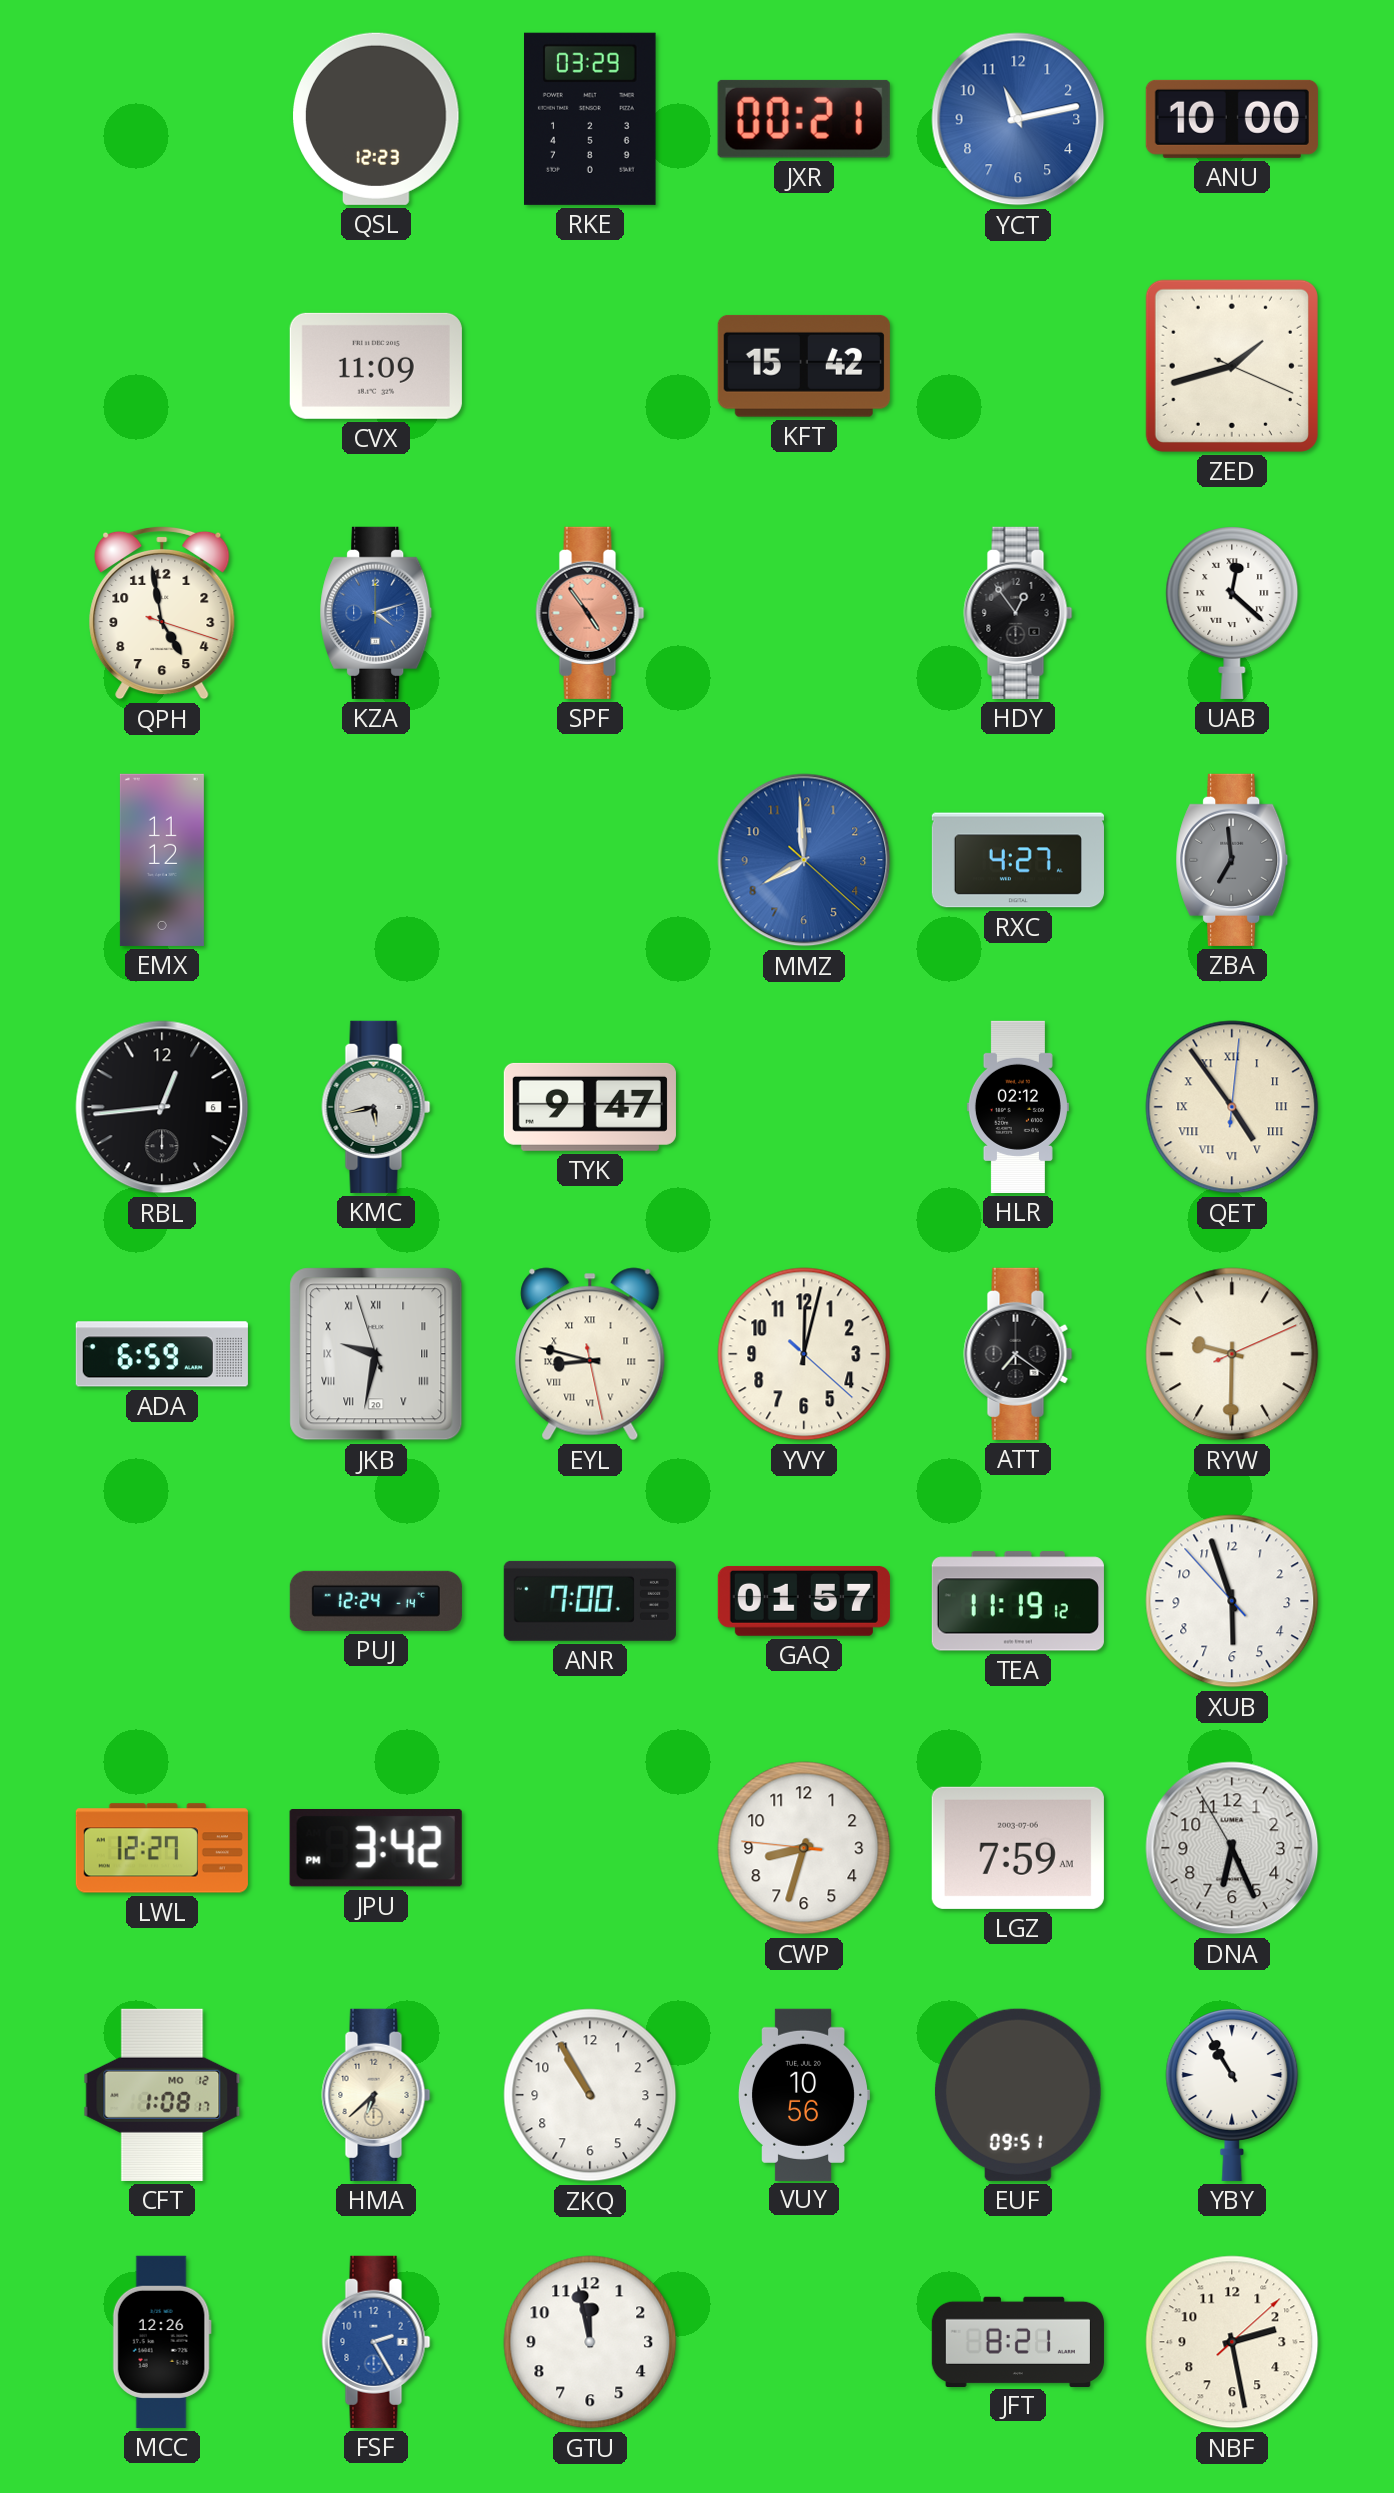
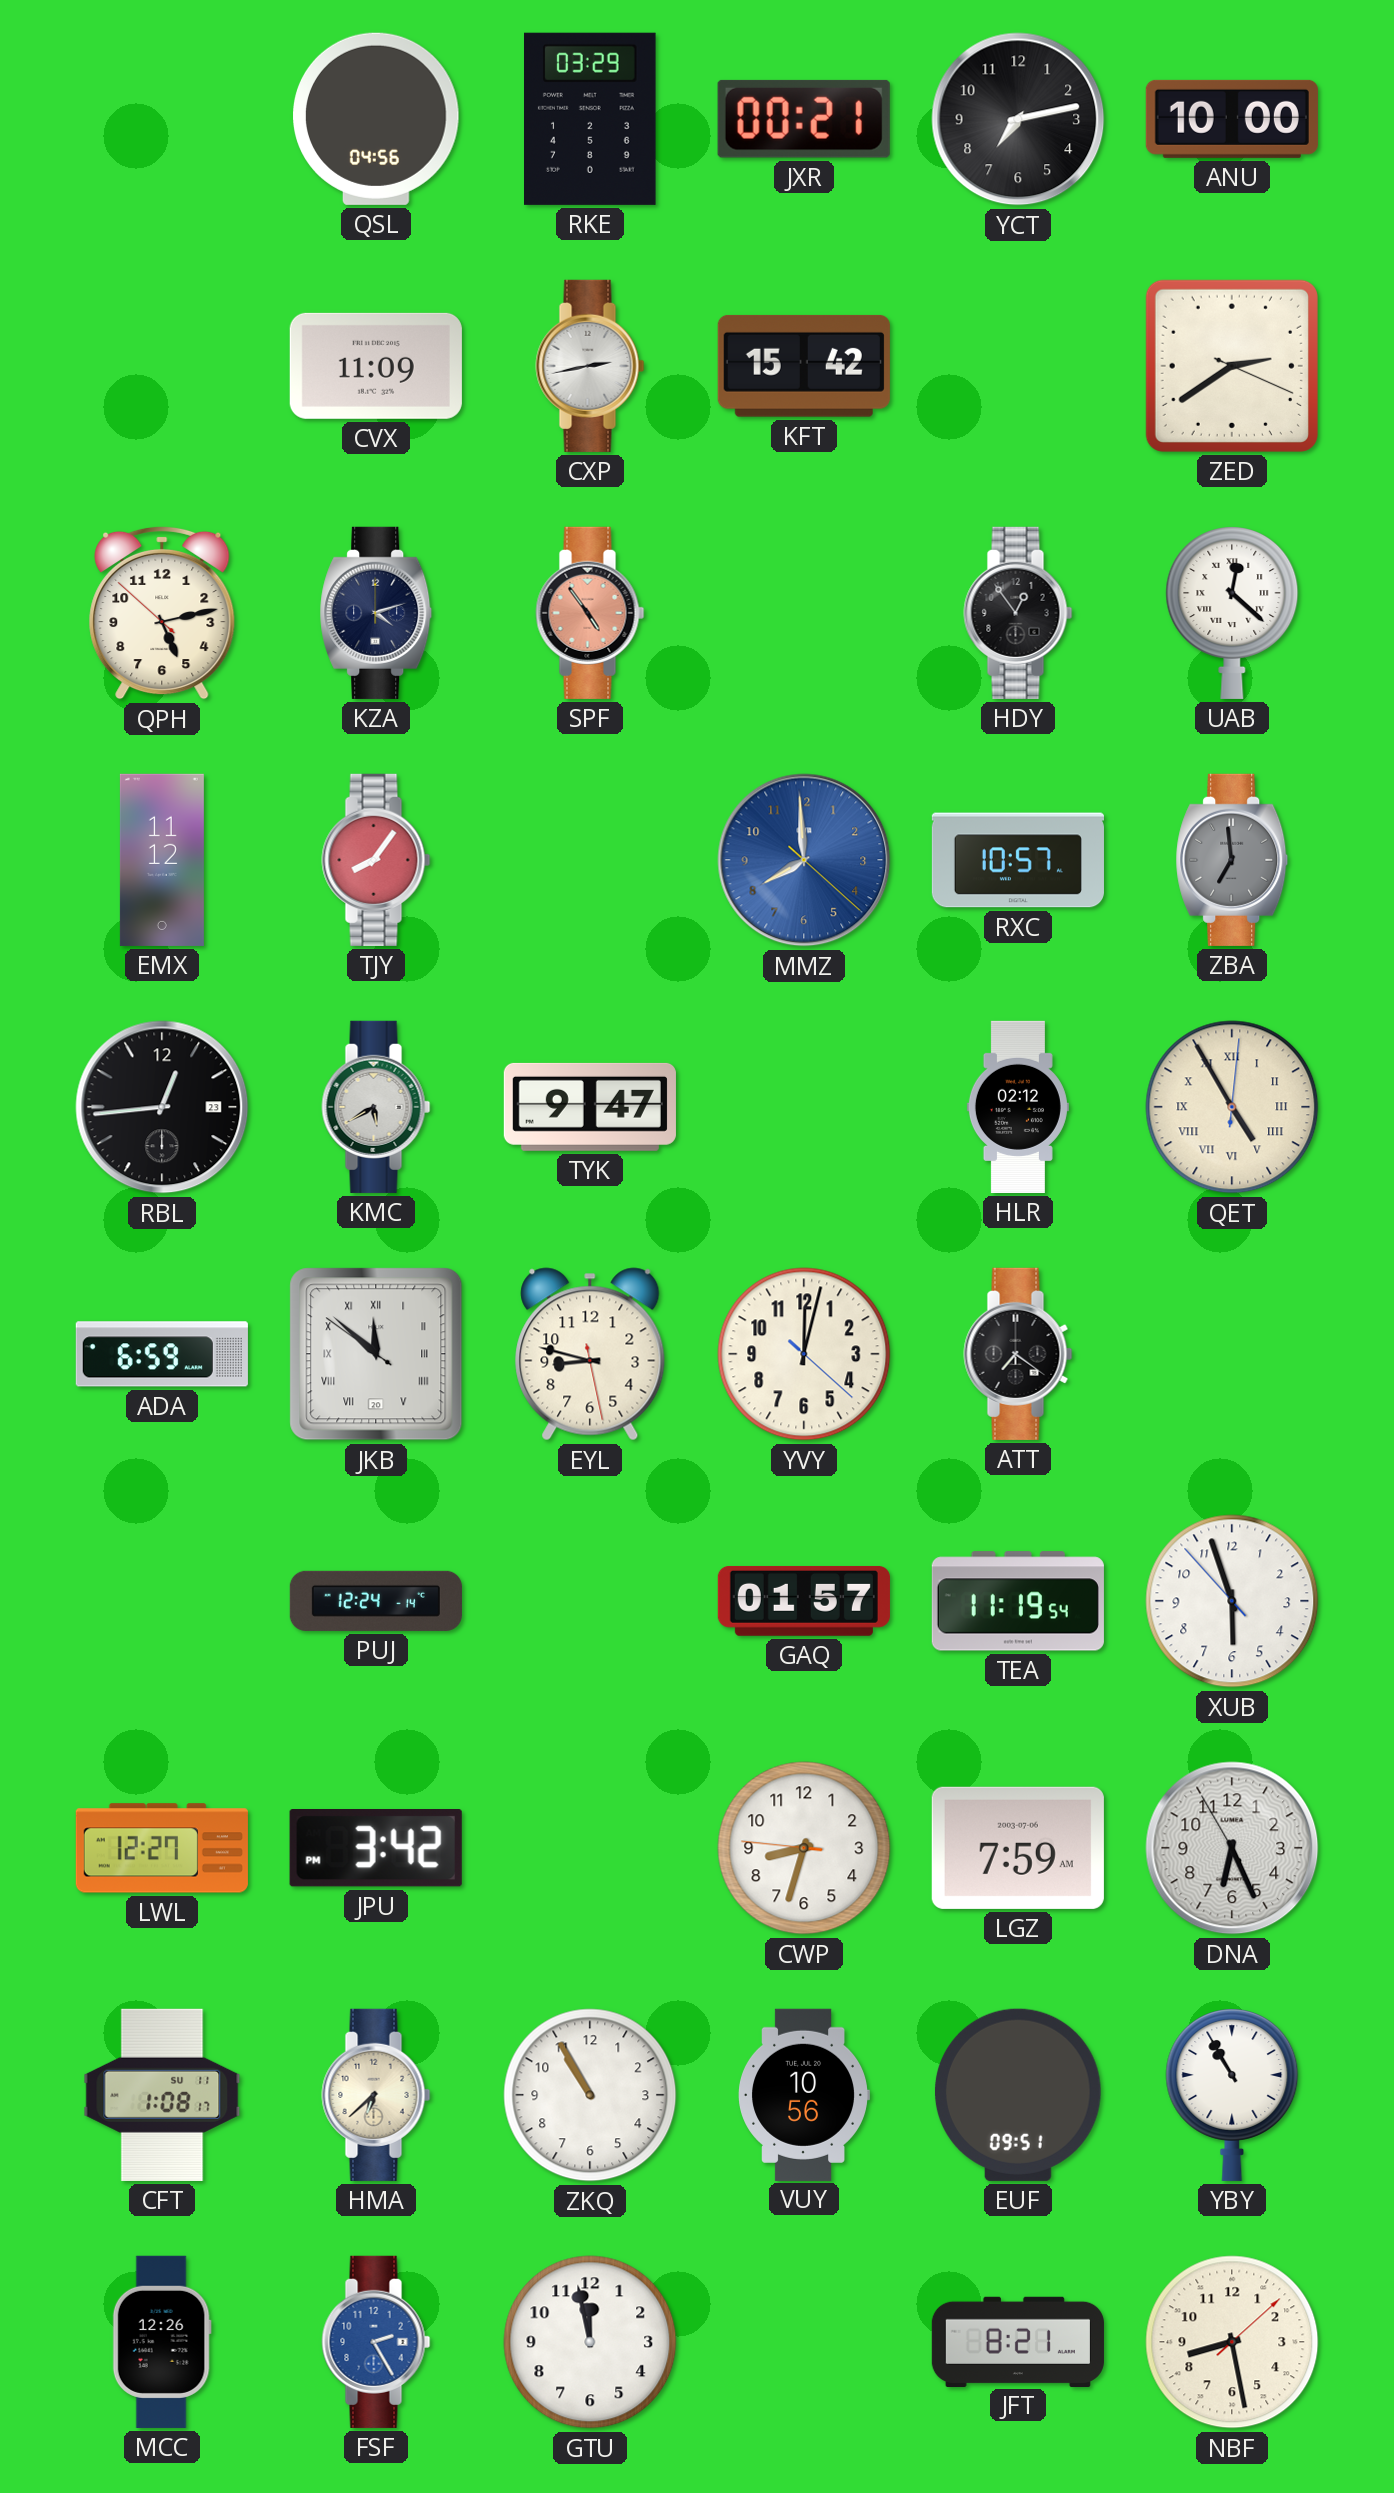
QSL: 12:23 -> 04:56 (376, 119)
YCT: 11:13 -> 7:13 (1018, 119)
YCT dial: blue -> black (1018, 119)
CXP: none -> 2:43 (590, 366)
ZED: 1:42 -> 2:39 (1232, 366)
QPH: 4:58 -> 5:12 (162, 613)
KZA dial: blue -> navy (376, 613)
TJY: none -> 8:06 (376, 860)
RXC: 4:27 -> 10:57 (1018, 860)
RBL date: 6 -> 23 (162, 1107)
KMC: 5:43 -> 5:40 (376, 1107)
QET: 4:54 -> 4:55 (1232, 1107)
JKB: 9:31 -> 11:51 (376, 1354)
EYL numerals: Roman -> Arabic (590, 1354)
RYW: 9:30 -> none (1232, 1354)
ANR: 7:00 -> none (590, 1601)
TEA: 11:19:12 -> 11:19:54 (1018, 1601)
CFT date: MO 12 -> SU 11 (162, 2095)
NBF: 2:28 -> 8:28 (1232, 2342)
